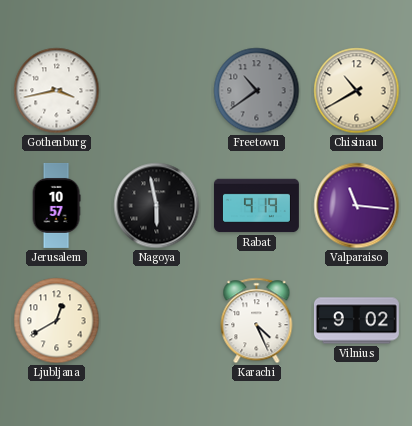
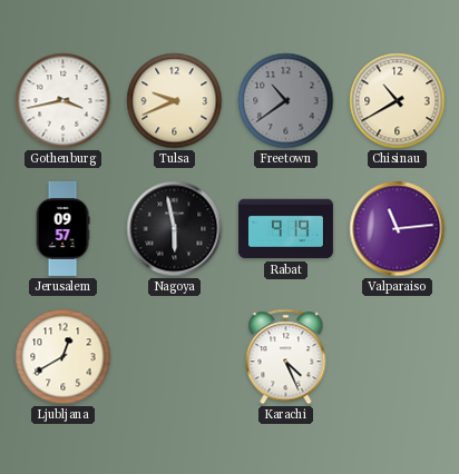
Tulsa: none -> 9:41 (175, 101)
Jerusalem: 10:57 -> 09:57 (62, 228)
Valparaiso: 11:16 -> 11:14 (398, 229)
Vilnius: 9:02 -> none (356, 321)
